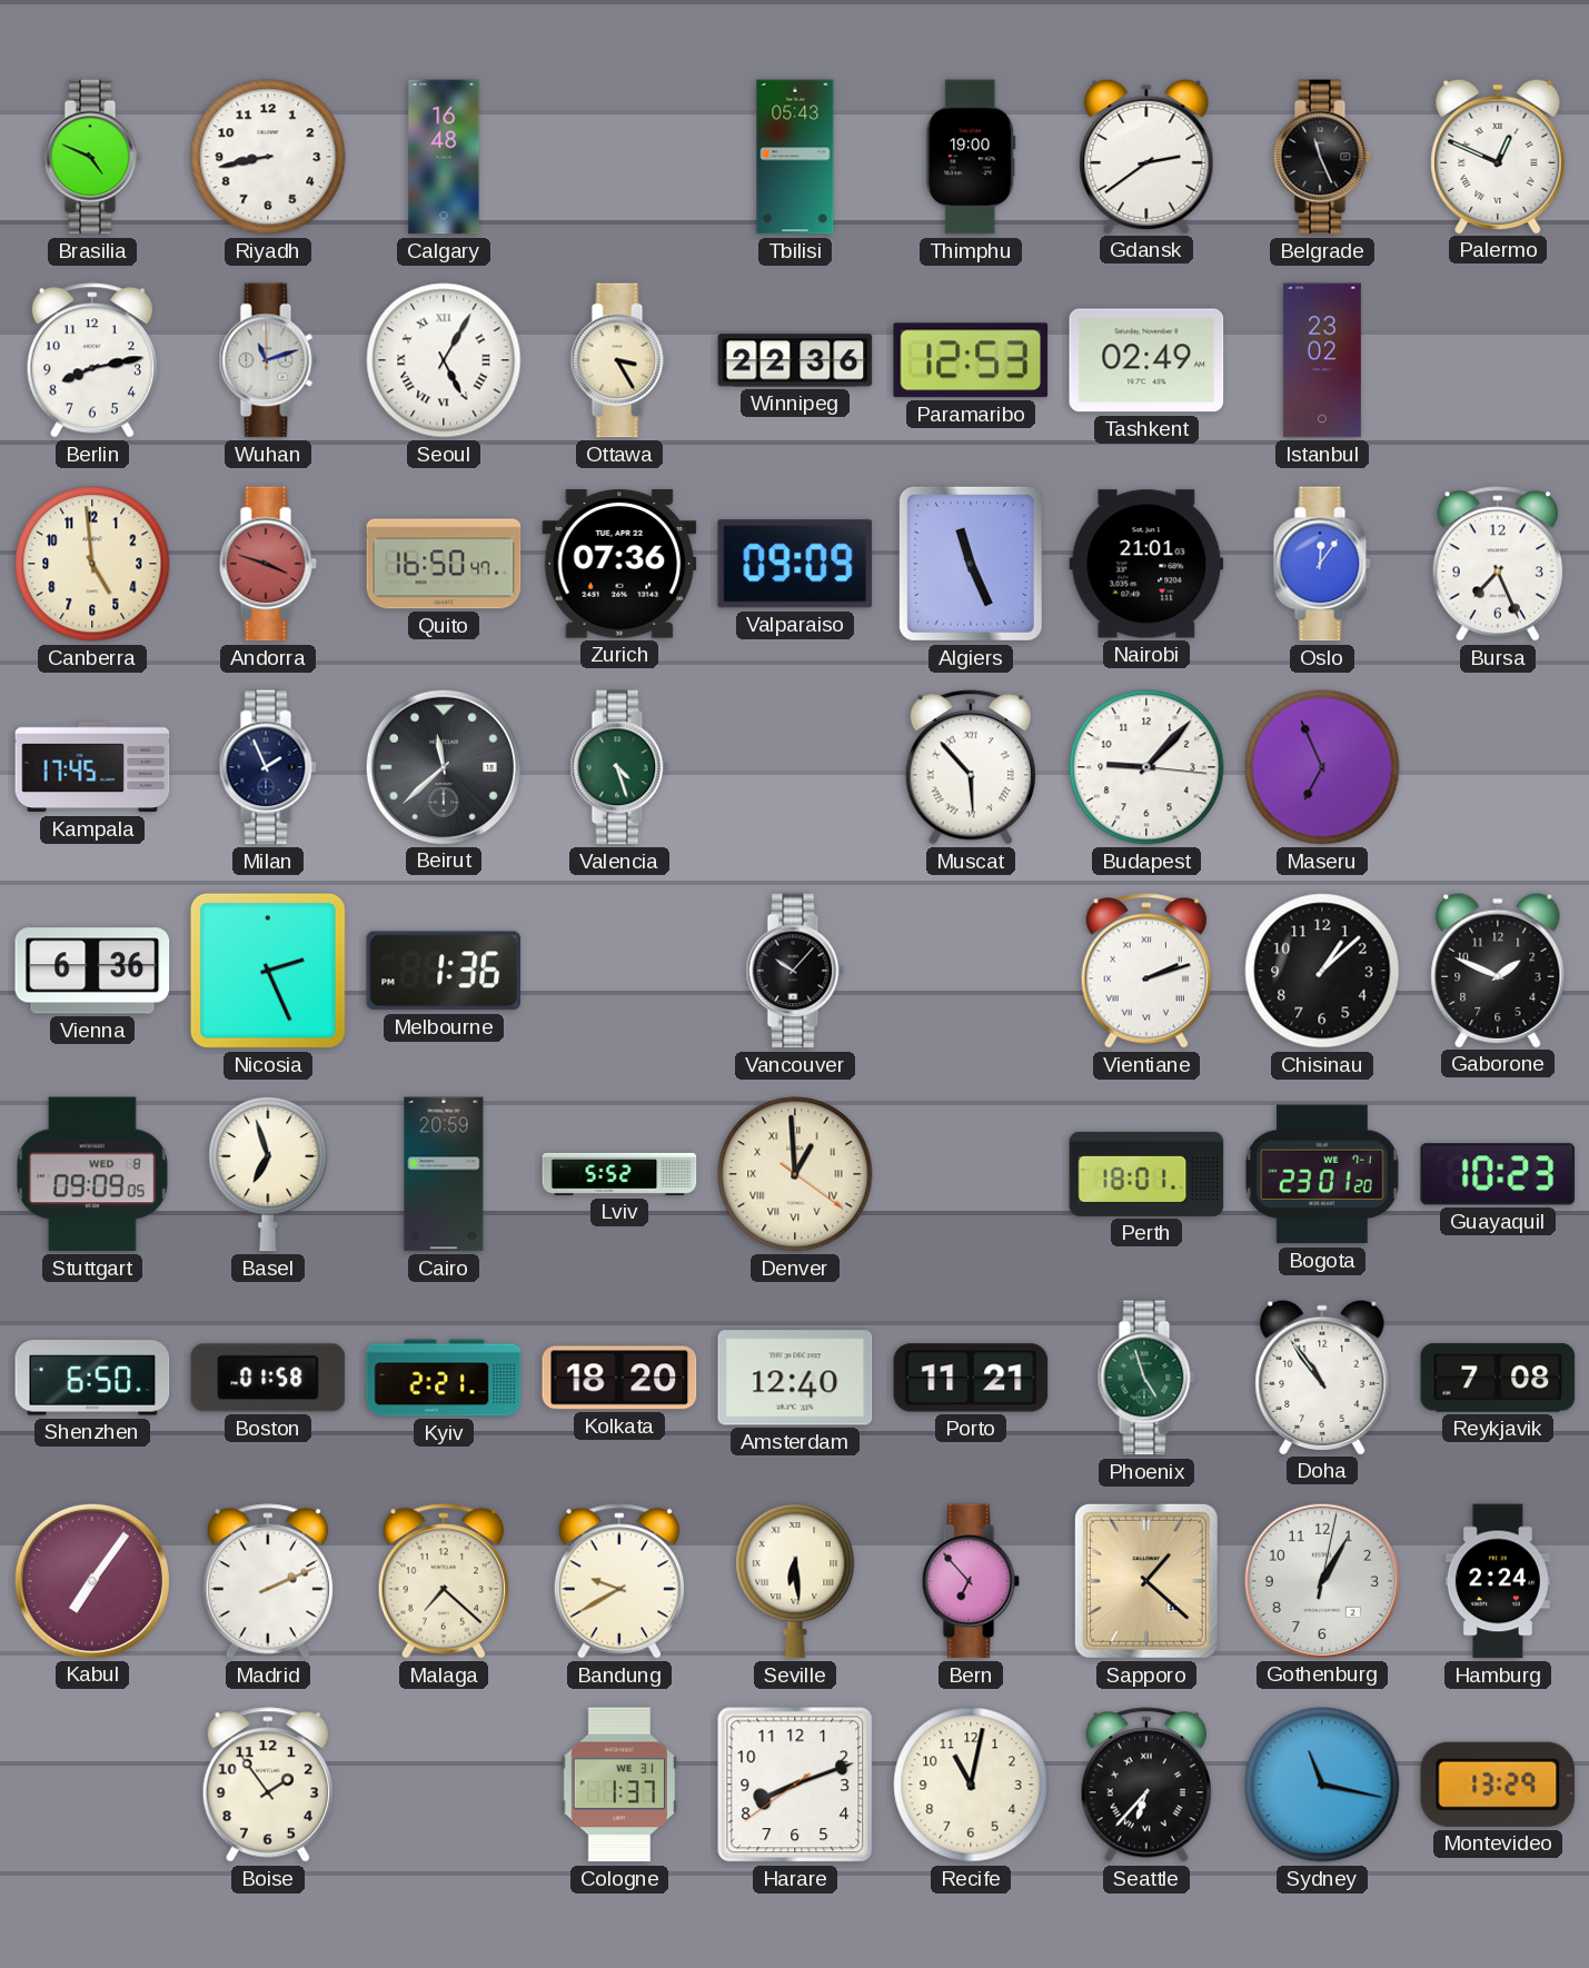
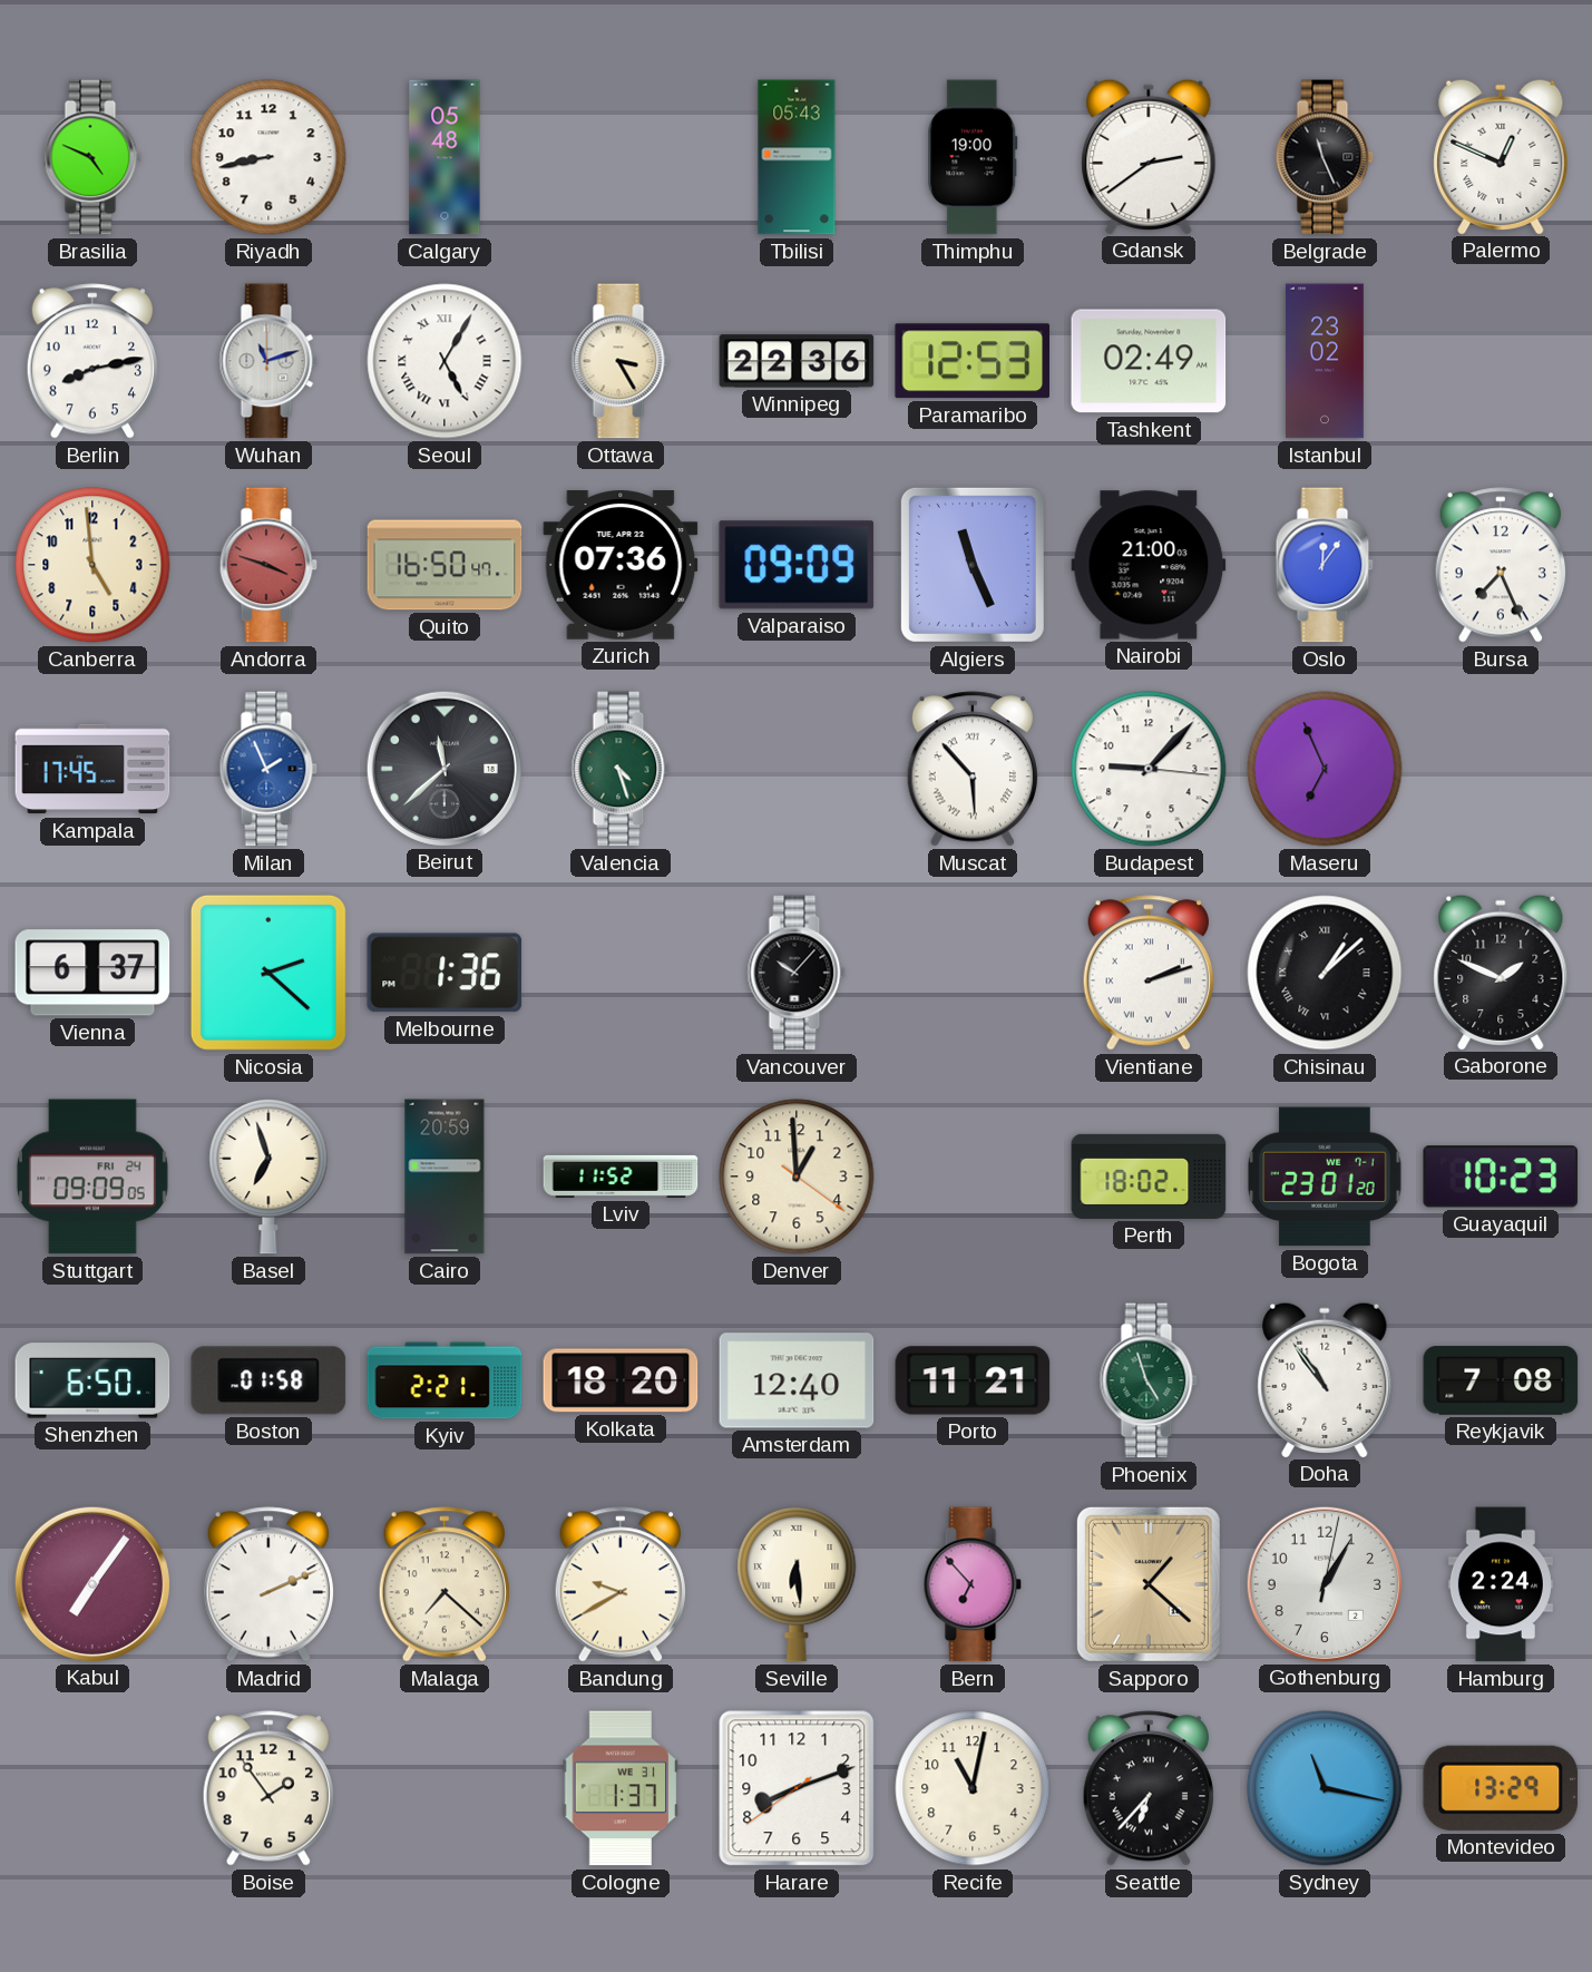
Calgary: 16:48 -> 05:48 (445, 157)
Nairobi: 21:01 -> 21:00 (1149, 565)
Milan dial: navy -> blue (268, 769)
Vienna: 6:36 -> 6:37 (92, 973)
Nicosia: 2:26 -> 2:22 (268, 973)
Chisinau numerals: Arabic -> Roman (1325, 973)
Stuttgart date: WED 8 -> FRI 24 (92, 1177)
Lviv: 5:52 -> 11:52 (621, 1177)
Denver numerals: Roman -> Arabic (797, 1177)
Perth: 18:01 -> 18:02 (1149, 1177)
